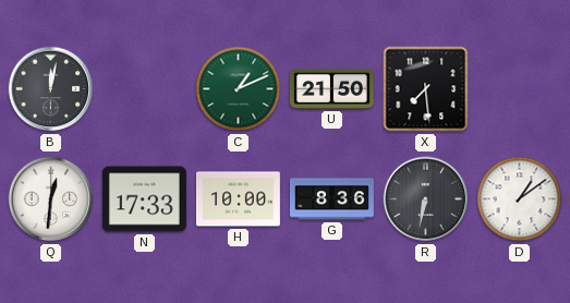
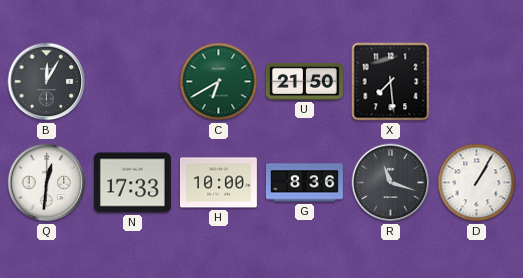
B: 12:02 -> 12:05 (47, 82)
C: 1:11 -> 6:40 (219, 82)
R: 6:32 -> 11:18 (391, 183)
D: 1:09 -> 1:05 (477, 183)
